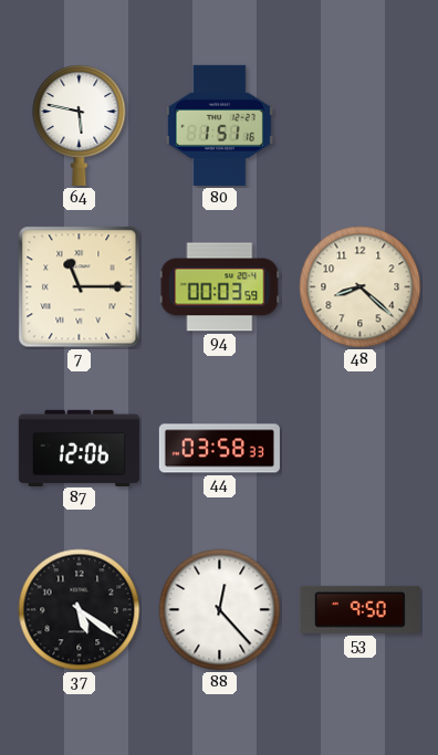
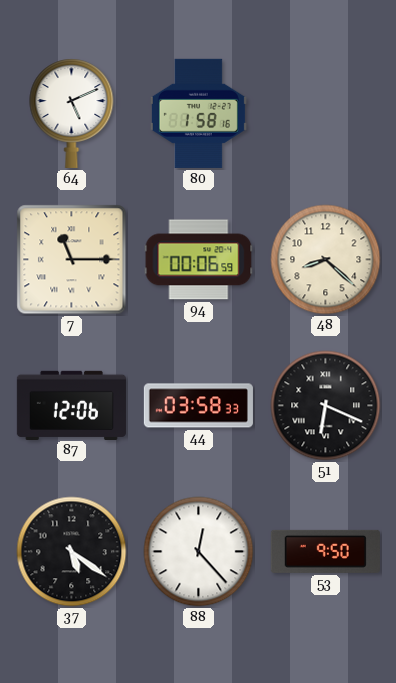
64: 5:47 -> 5:11 (72, 113)
80: 1:51 -> 1:58 (198, 113)
94: 00:03 -> 00:06 (199, 260)
51: none -> 6:19 (326, 406)
